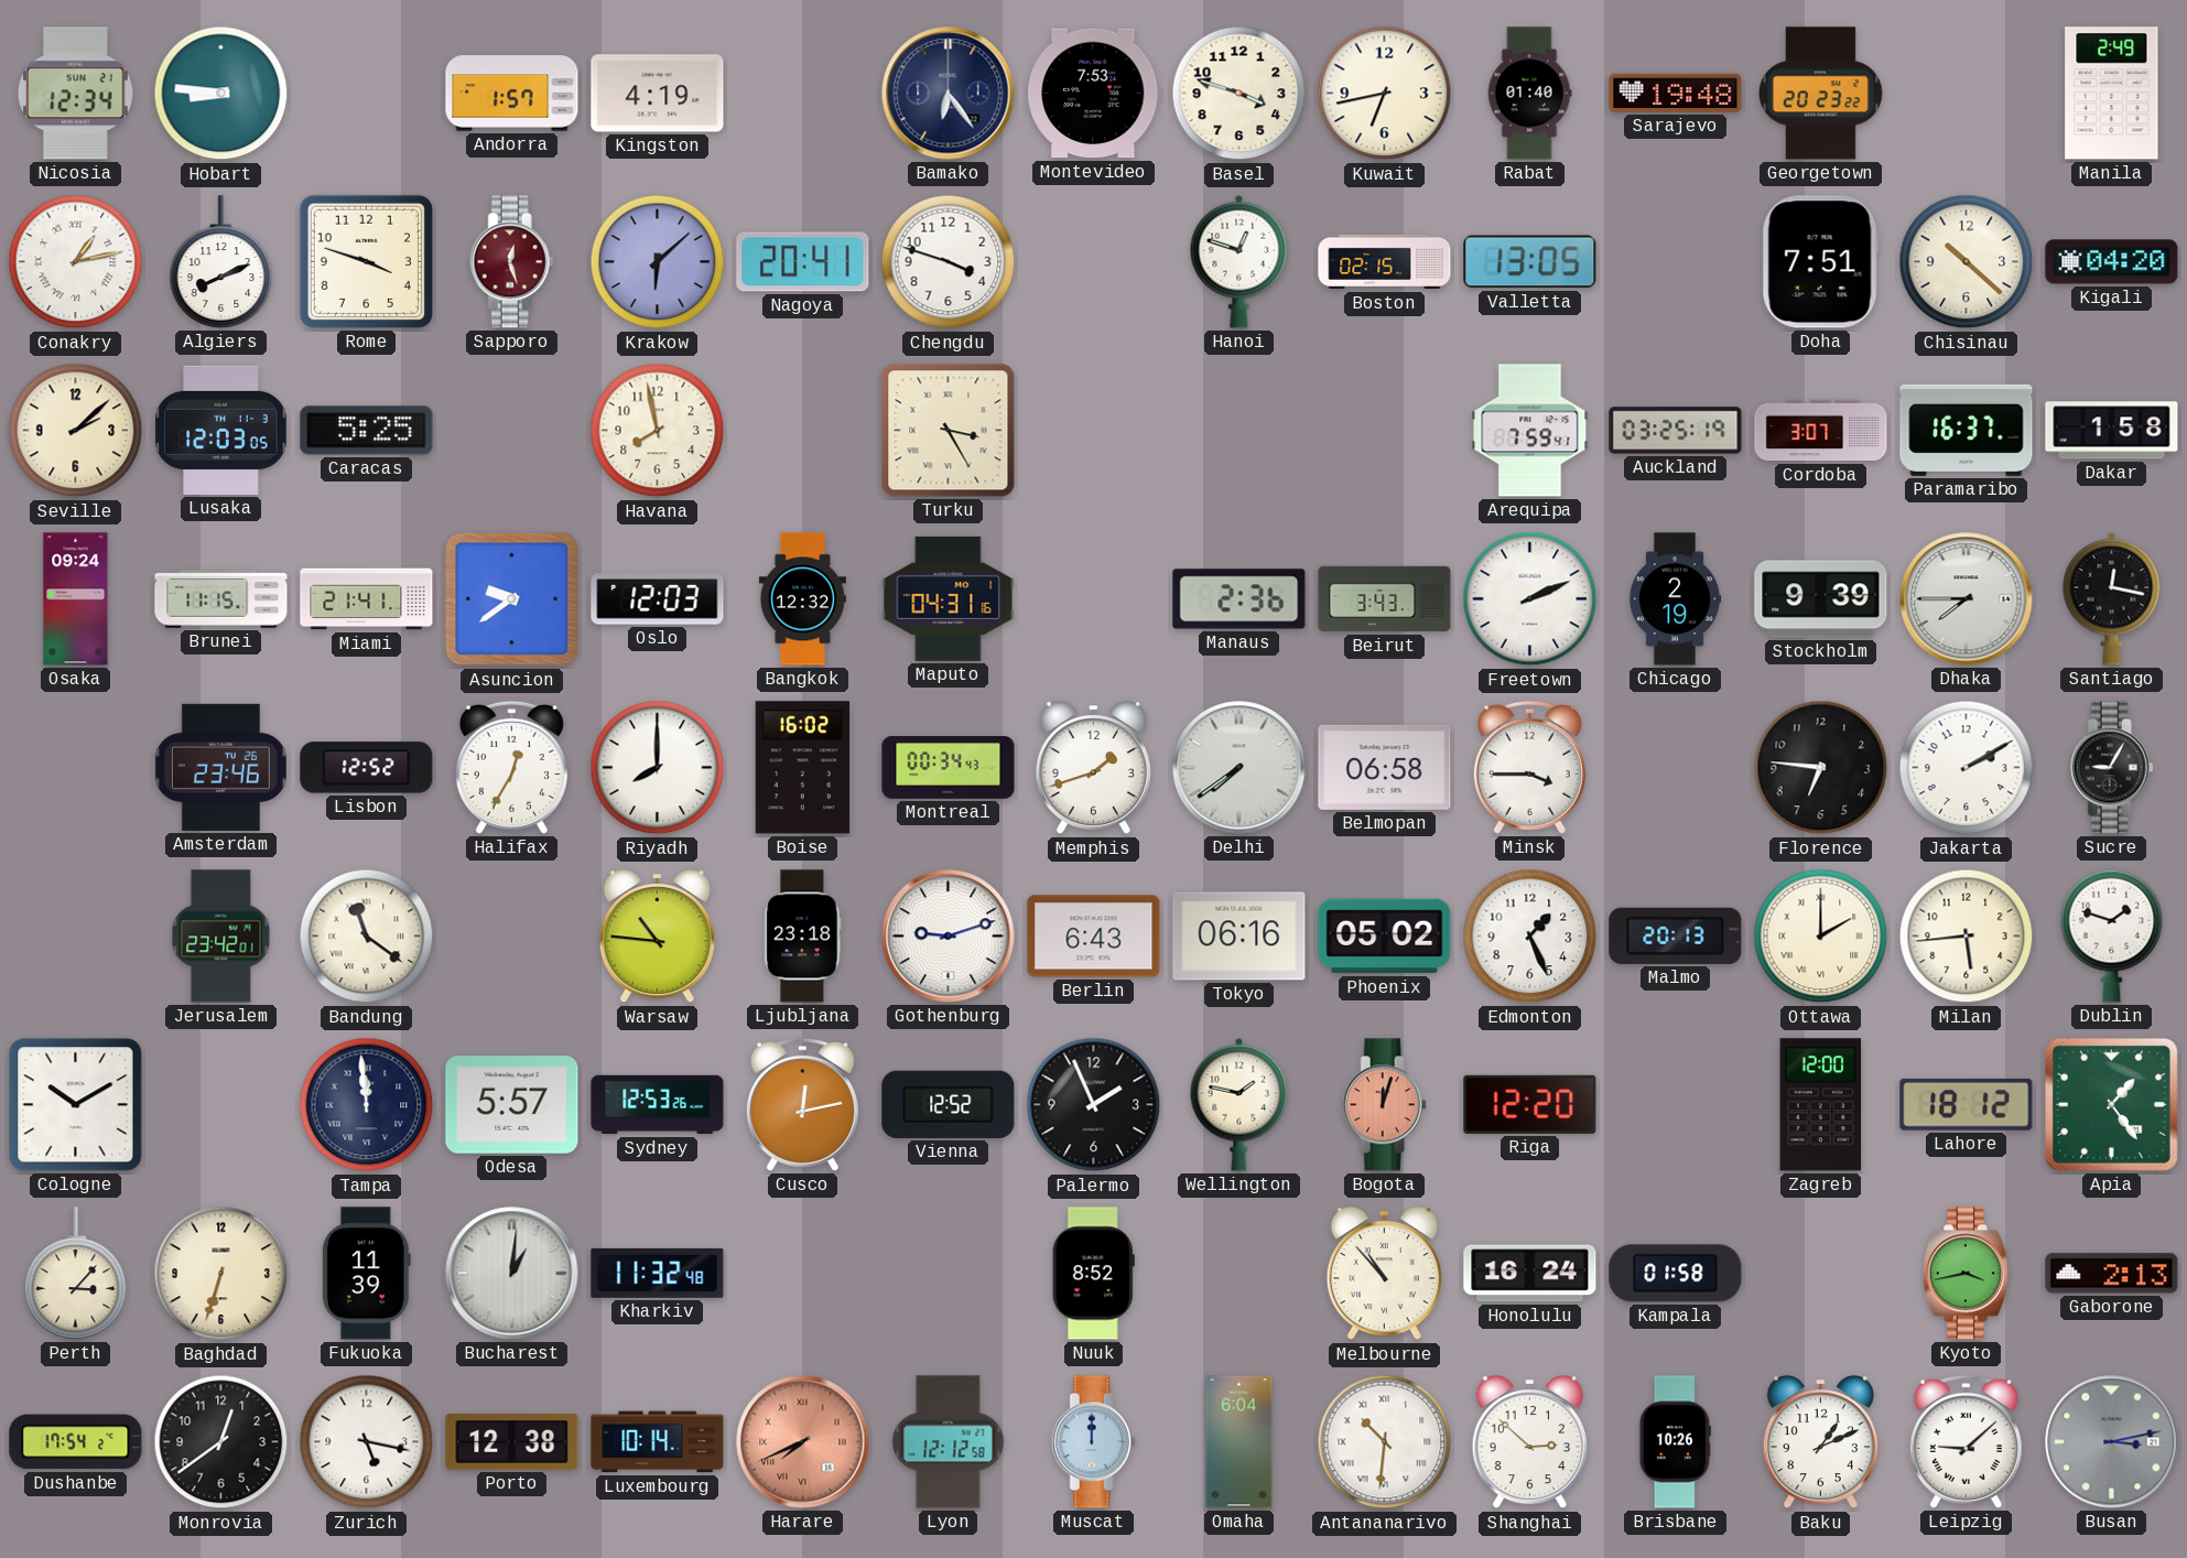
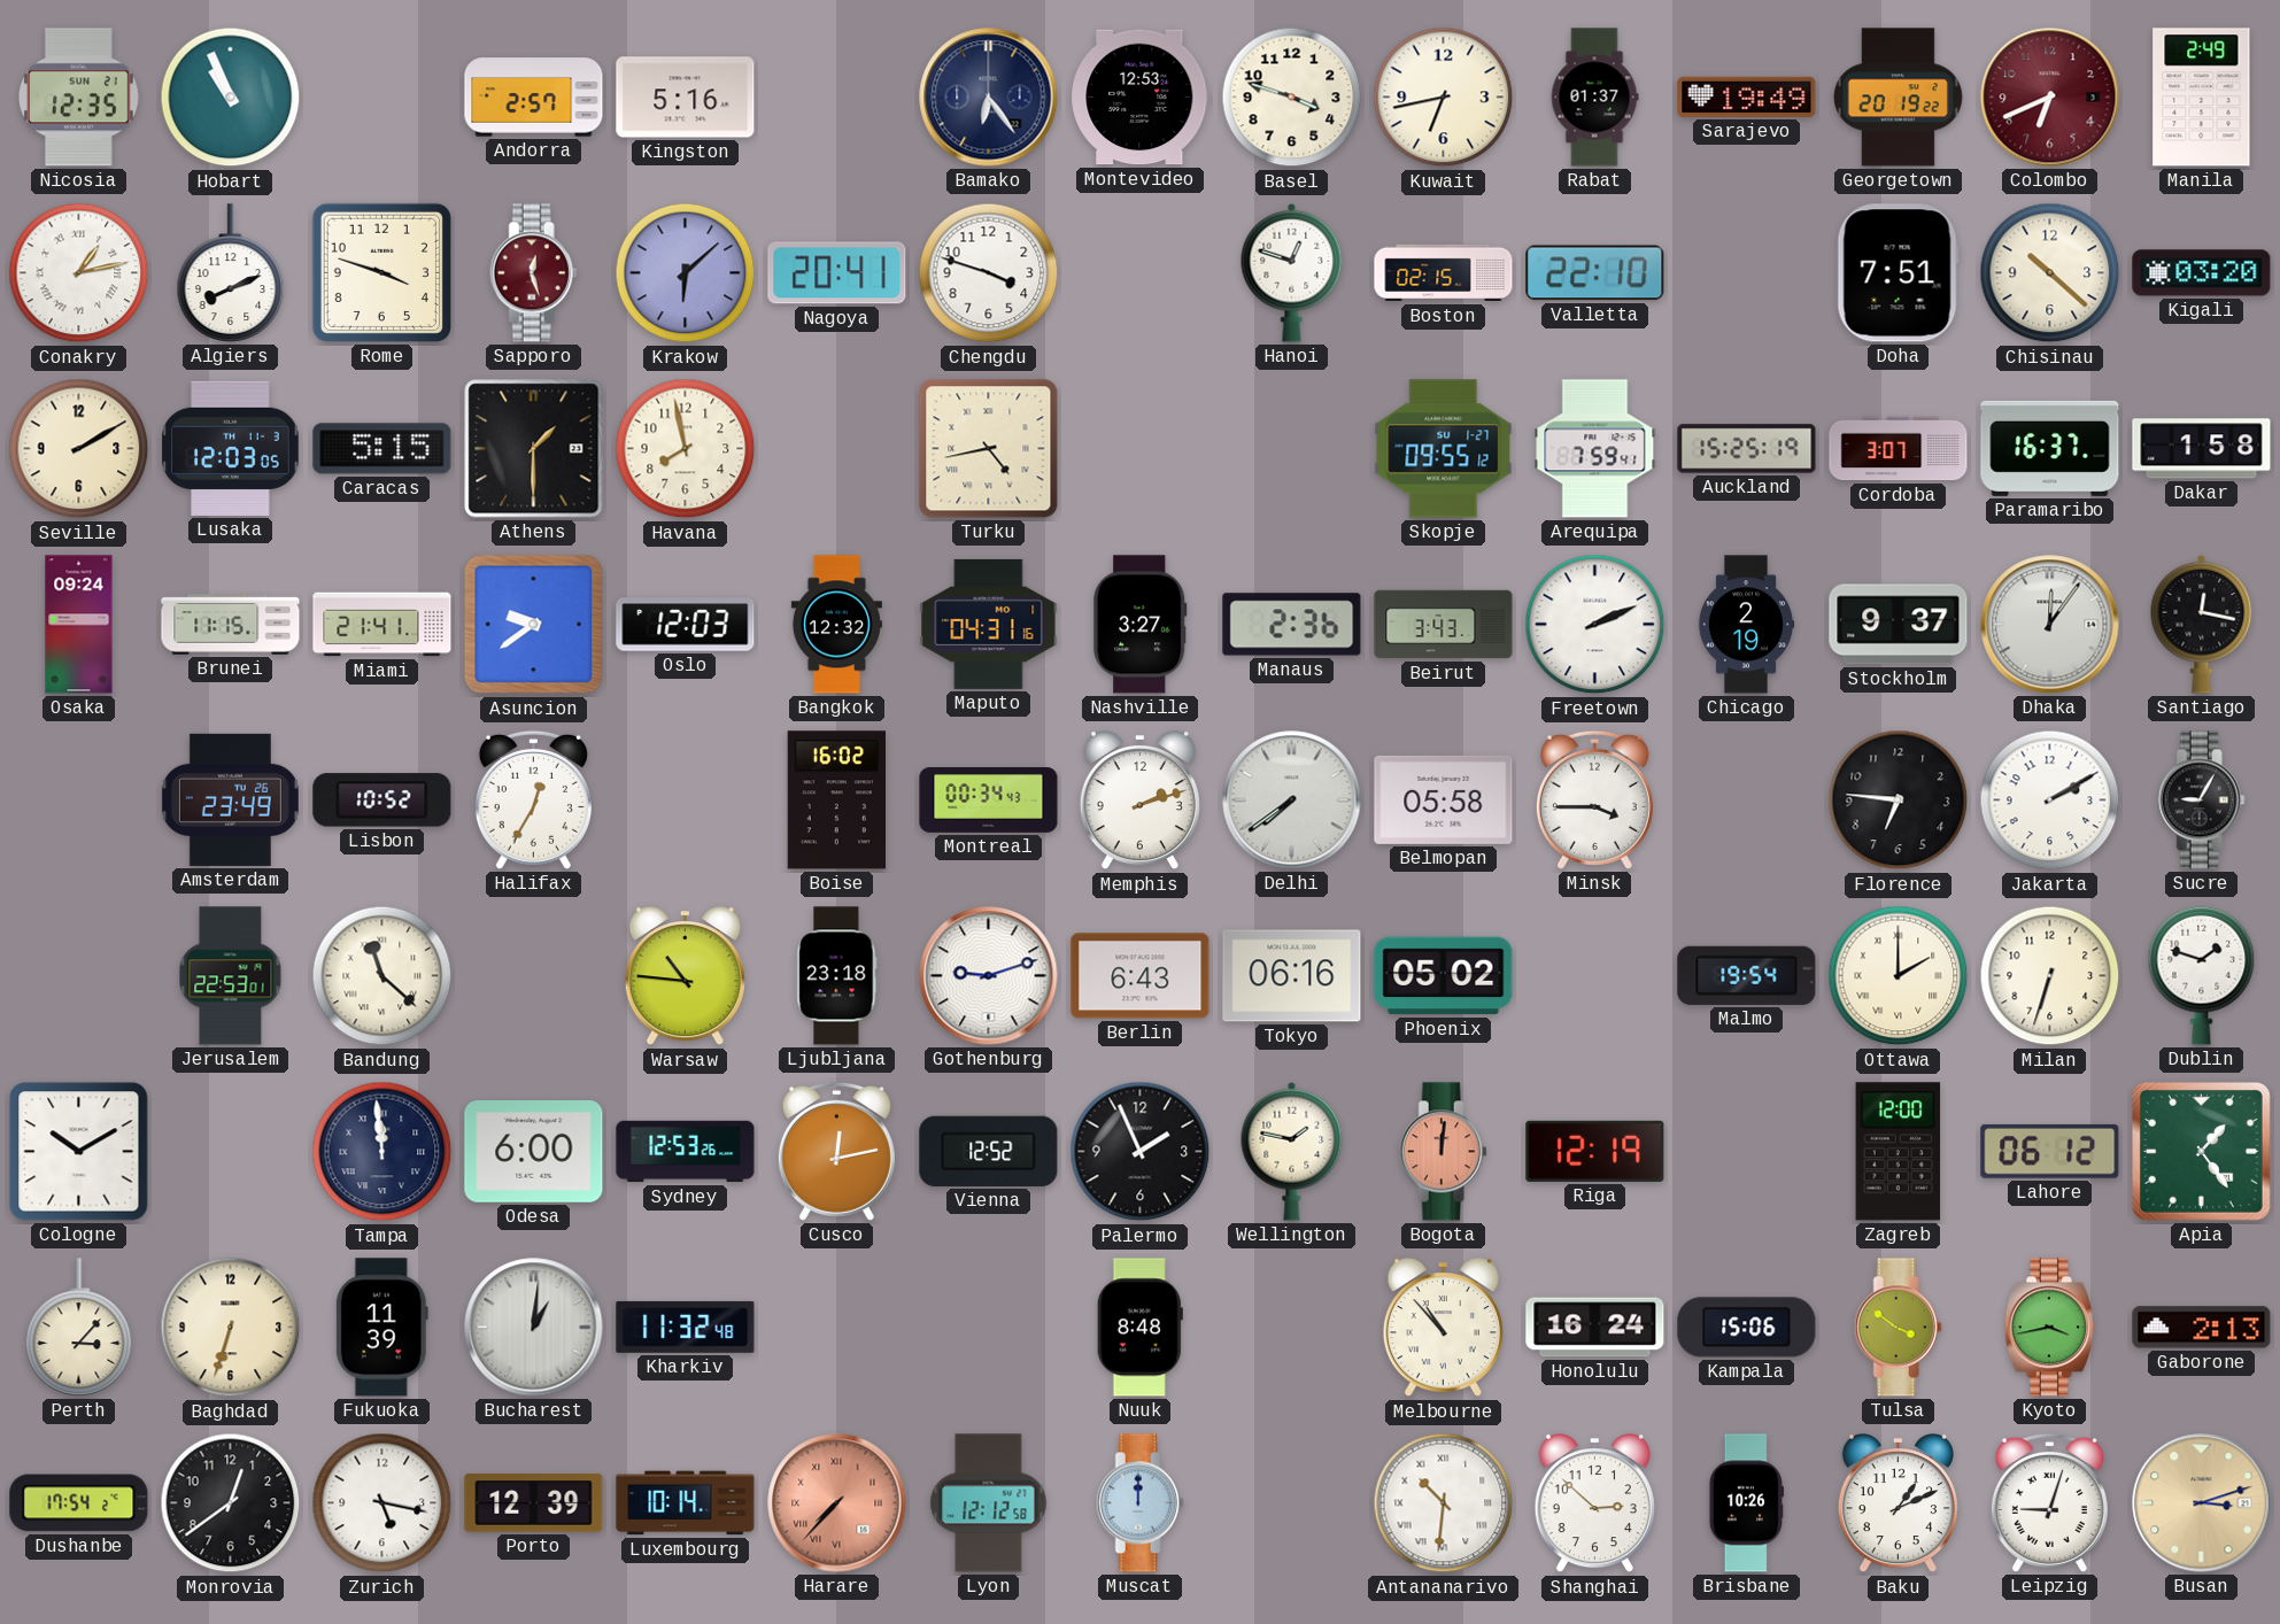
Nicosia: 12:34 -> 12:35 (78, 98)
Hobart: 8:46 -> 10:56 (231, 98)
Andorra: 1:57 -> 2:57 (534, 98)
Kingston: 4:19 -> 5:16 (686, 98)
Montevideo: 7:53 -> 12:53 (1141, 98)
Rabat: 01:40 -> 01:37 (1594, 98)
Sarajevo: 19:48 -> 19:49 (1747, 96)
Georgetown: 20:23 -> 20:19 (1898, 98)
Colombo: none -> 6:41 (2050, 98)
Valletta: 13:05 -> 22:10 (1595, 273)
Kigali: 04:20 -> 03:20 (2202, 273)
Seville: 2:08 -> 2:10 (79, 449)
Caracas: 5:25 -> 5:15 (382, 449)
Athens: none -> 1:30 (534, 449)
Turku: 3:25 -> 4:43 (989, 449)
Skopje: none -> 09:55 (1444, 449)
Auckland: 03:25 -> 15:25 (1747, 449)
Nashville: none -> 3:27 (1141, 625)
Stockholm: 9:39 -> 9:37 (1899, 625)
Dhaka: 7:45 -> 12:06 (2050, 625)
Amsterdam: 23:46 -> 23:49 (230, 799)
Lisbon: 12:52 -> 10:52 (382, 801)
Riyadh: 8:00 -> none (658, 768)
Memphis: 1:42 -> 2:12 (1139, 801)
Belmopan: 06:58 -> 05:58 (1444, 799)
Jerusalem: 23:42 -> 22:53 (231, 976)
Bandung: 11:21 -> 11:22 (382, 976)
Edmonton: 1:26 -> none (1530, 937)
Malmo: 20:13 -> 19:54 (1747, 975)
Milan: 5:44 -> 6:33 (2050, 976)
Odesa: 5:57 -> 6:00 (534, 1152)
Bogota: 12:03 -> 12:01 (1443, 1152)
Riga: 12:20 -> 12:19 (1595, 1151)
Lahore: 18:12 -> 06:12 (2050, 1151)
Nuuk: 8:52 -> 8:48 (1139, 1328)
Kampala: 01:58 -> 15:06 (1747, 1328)
Tulsa: none -> 3:51 (1898, 1328)
Porto: 12:38 -> 12:39 (534, 1503)
Harare: 7:41 -> 7:37 (837, 1503)
Omaha: 6:04 -> none (1239, 1442)
Leipzig: 9:08 -> 9:03 (2049, 1502)
Busan: 3:13 -> 3:12 (2202, 1503)
Busan dial: grey -> champagne (2202, 1503)
